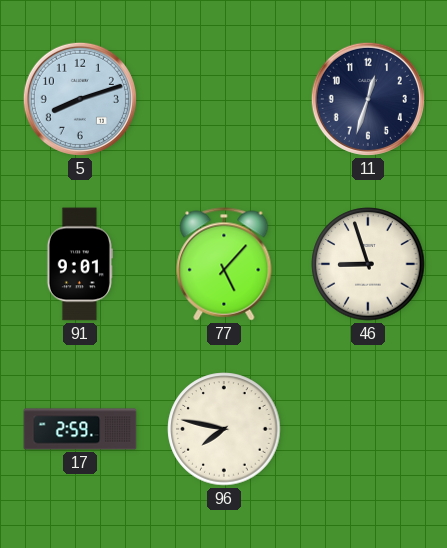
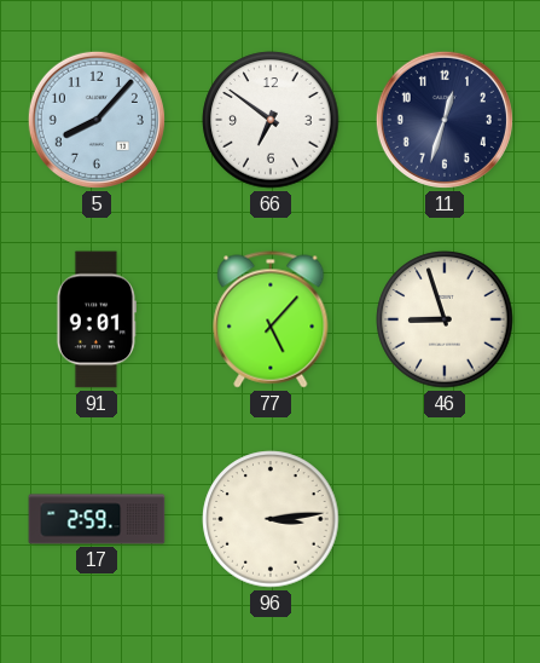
5: 8:12 -> 8:07 (97, 120)
66: none -> 6:51 (271, 120)
96: 7:47 -> 3:14 (271, 519)
